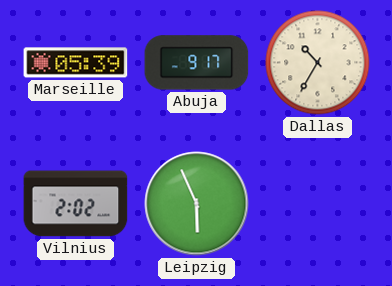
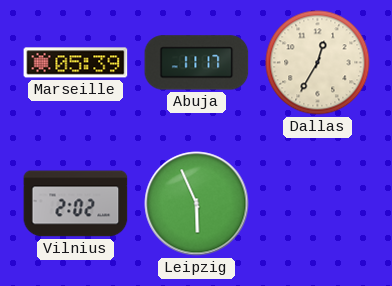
Abuja: 9:17 -> 11:17 (197, 63)
Dallas: 10:35 -> 12:35 (318, 63)
